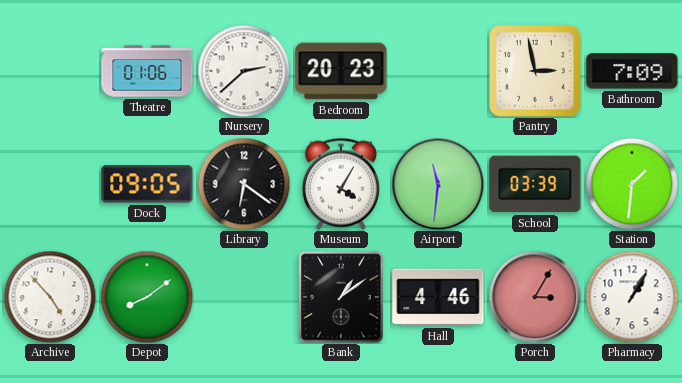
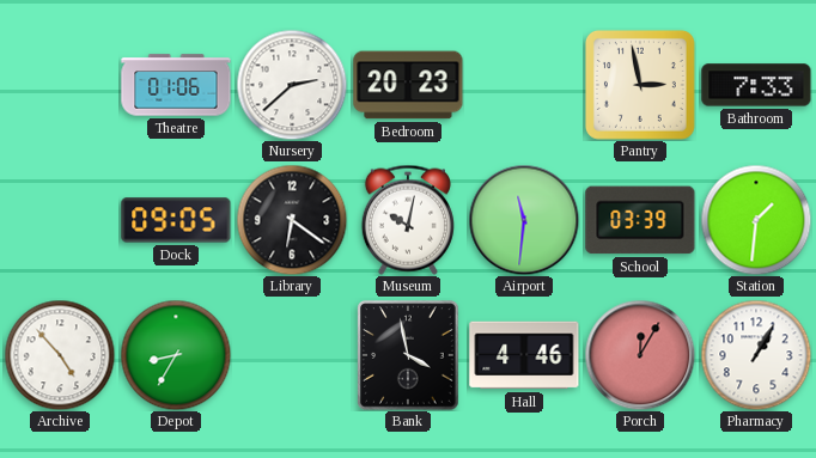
Bathroom: 7:09 -> 7:33 (756, 85)
Museum: 4:05 -> 10:02 (408, 220)
Depot: 8:09 -> 8:35 (176, 355)
Bank: 1:09 -> 3:58 (408, 355)
Porch: 3:05 -> 12:05 (640, 355)
